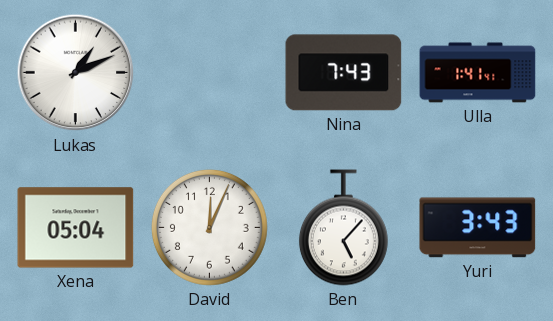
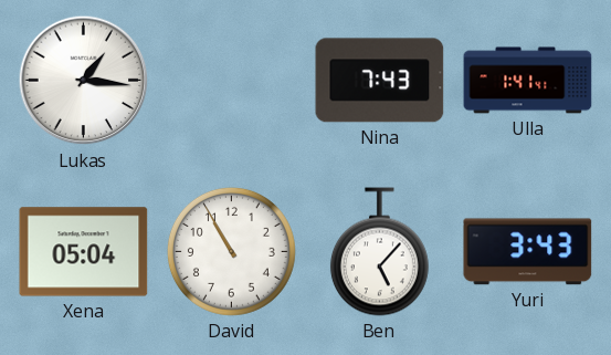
Lukas: 1:11 -> 1:16 (84, 81)
David: 12:04 -> 10:55 (231, 251)
